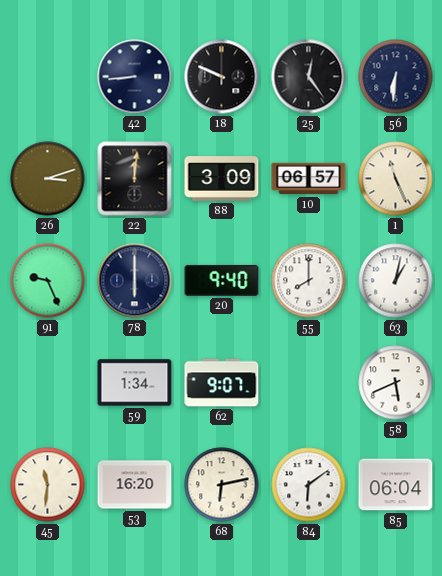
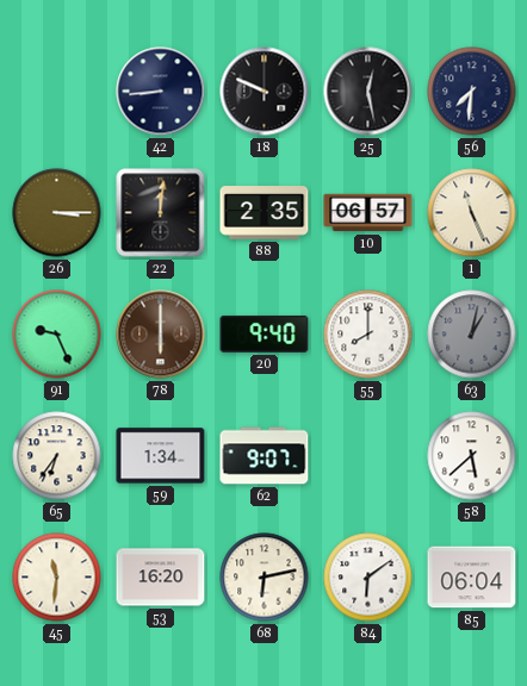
25: 12:24 -> 12:28 (368, 92)
56: 6:31 -> 7:31 (472, 92)
26: 3:12 -> 3:15 (57, 213)
88: 3:09 -> 2:35 (265, 213)
78 dial: navy -> brown (161, 335)
63 dial: white -> grey (472, 335)
65: none -> 6:36 (57, 456)
58: 5:41 -> 5:38 (472, 456)
